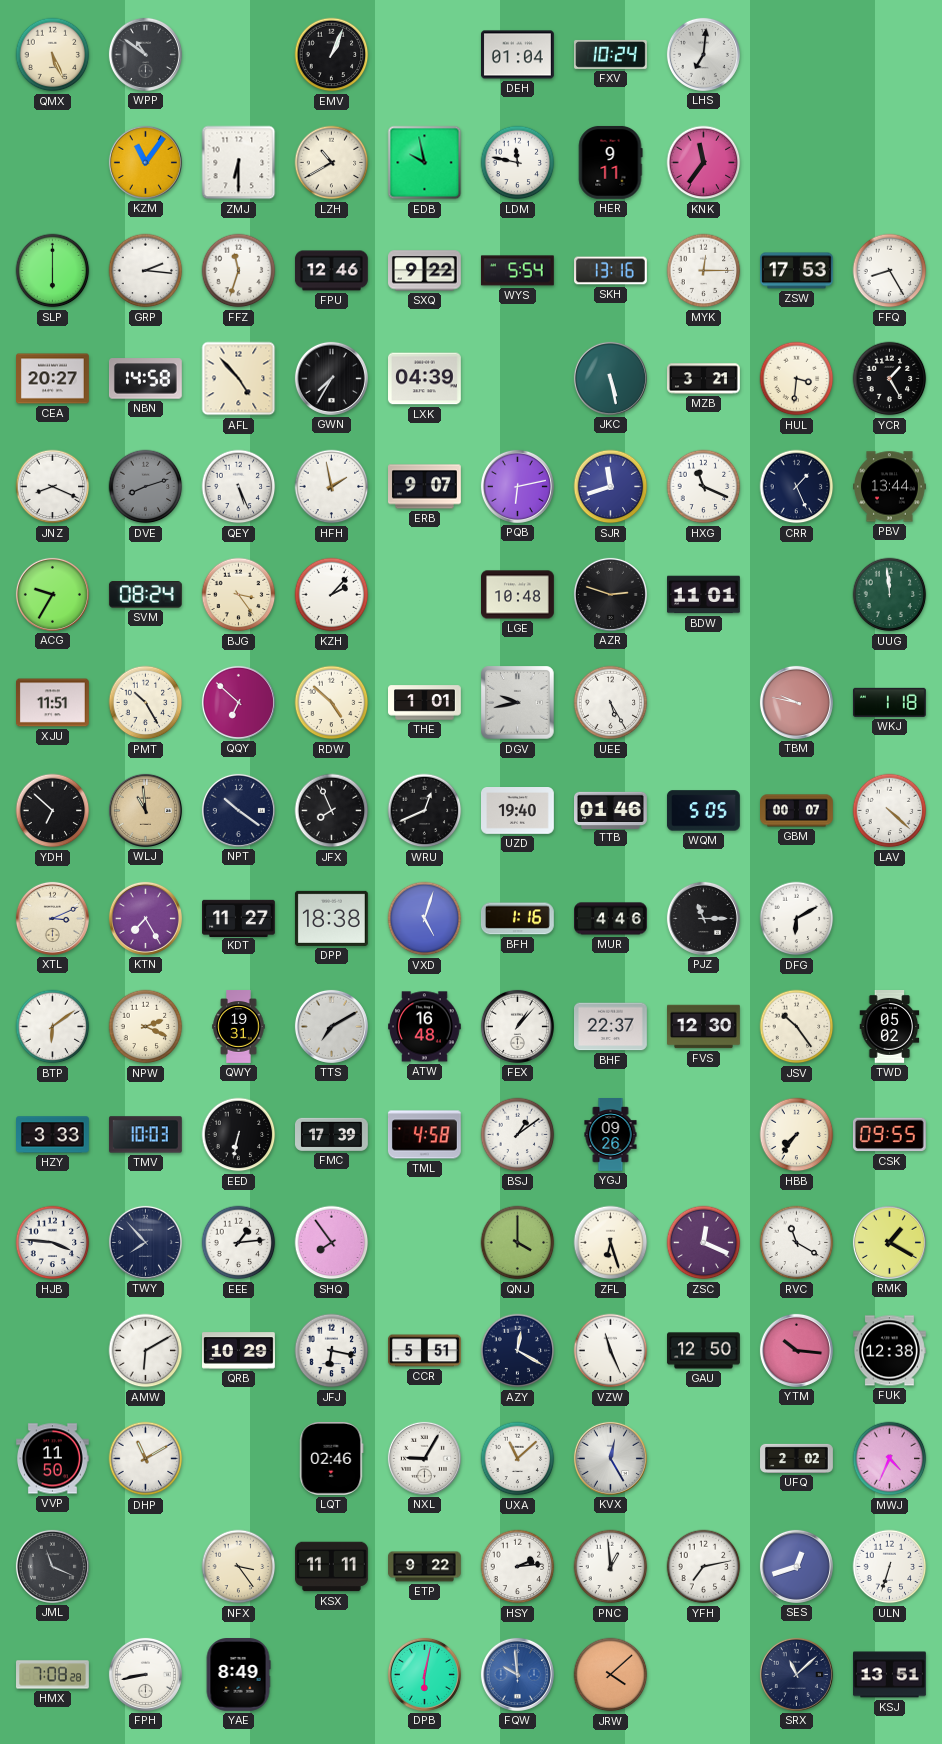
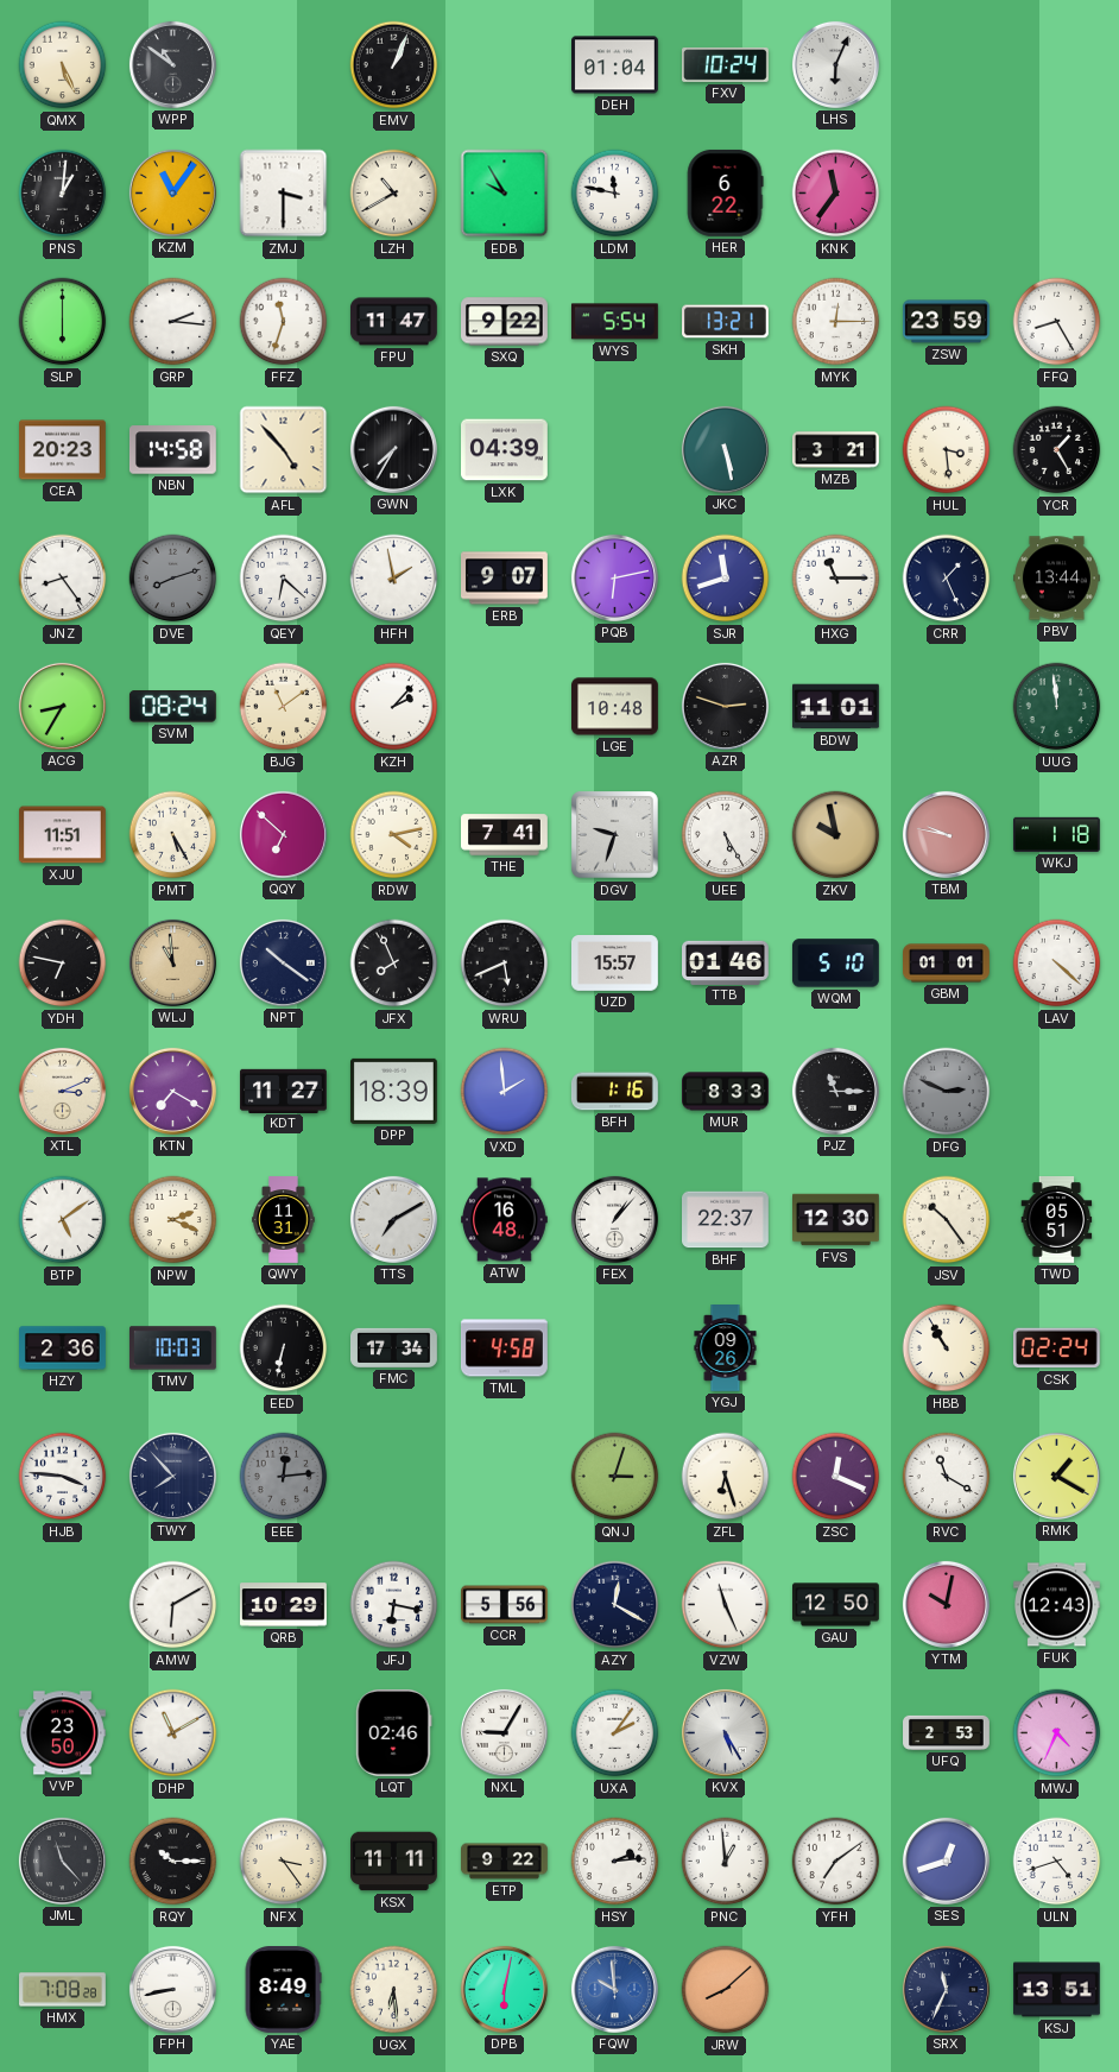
LHS: 7:01 -> 6:04 (835, 64)
PNS: none -> 1:01 (63, 194)
ZMJ: 6:30 -> 3:30 (284, 194)
EDB: 9:58 -> 9:55 (505, 194)
HER: 9:11 -> 6:22 (725, 192)
FPU: 12:46 -> 11:47 (394, 322)
SKH: 13:16 -> 13:21 (726, 322)
ZSW: 17:53 -> 23:59 (947, 322)
CEA: 20:27 -> 20:23 (63, 450)
HUL: 3:31 -> 3:29 (947, 450)
JNZ: 8:19 -> 8:24 (63, 579)
QEY: 5:26 -> 6:22 (284, 579)
HXG: 11:19 -> 11:15 (836, 579)
ACG: 9:35 -> 8:35 (62, 706)
BJG: 3:24 -> 11:09 (284, 707)
PMT: 10:25 -> 5:25 (173, 835)
RDW: 4:52 -> 4:13 (394, 835)
THE: 1:01 -> 7:41 (505, 835)
DGV: 9:43 -> 9:33 (615, 835)
ZKV: none -> 9:58 (836, 835)
YDH: 6:52 -> 6:47 (63, 964)
WRU: 12:41 -> 5:41 (505, 964)
UZD: 19:40 -> 15:57 (615, 964)
WQM: 5:05 -> 5:10 (836, 964)
GBM: 00:07 -> 01:01 (947, 964)
KTN: 7:25 -> 7:20 (172, 1091)
DPP: 18:38 -> 18:39 (393, 1091)
VXD: 5:03 -> 1:59 (505, 1092)
MUR: 4:46 -> 8:33 (726, 1092)
DFG: 6:10 -> 2:49 (947, 1092)
DFG dial: white -> grey (947, 1092)
BTP: 6:09 -> 5:09 (63, 1220)
QWY: 19:31 -> 11:31 (284, 1220)
TWD: 05:02 -> 05:51 (1057, 1220)
HZY: 3:33 -> 2:36 (63, 1348)
FMC: 17:39 -> 17:34 (394, 1347)
BSJ: 1:09 -> none (518, 1135)
HBB: 7:36 -> 10:55 (947, 1348)
CSK: 09:55 -> 02:24 (1056, 1348)
EEE: 1:14 -> 12:14 (284, 1477)
EEE dial: white -> grey (284, 1477)
SHQ: 7:54 -> none (332, 1243)
QNJ: 4:00 -> 3:03 (615, 1477)
CCR: 5:51 -> 5:56 (505, 1605)
YTM: 10:16 -> 10:02 (946, 1604)
FUK: 12:38 -> 12:43 (1057, 1605)
VVP: 11:50 -> 23:50 (63, 1733)
UXA: 11:08 -> 2:06 (615, 1733)
KVX: 12:25 -> 5:25 (725, 1732)
UFQ: 2:02 -> 2:53 (947, 1732)
JML: 11:19 -> 11:23 (62, 1861)
RQY: none -> 10:15 (173, 1862)
YFH: 7:13 -> 7:09 (836, 1862)
ULN: 6:33 -> 4:42 (1057, 1862)
UGX: none -> 6:29 (394, 1990)
JRW: 4:08 -> 8:08 (726, 1990)
SRX: 11:08 -> 11:34 (946, 1989)
